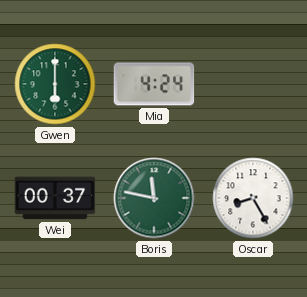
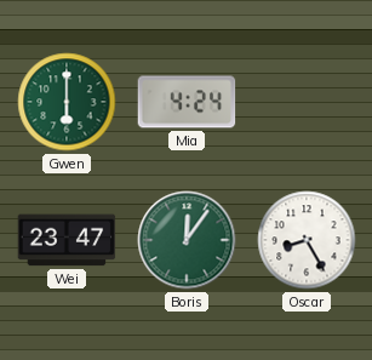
Wei: 00:37 -> 23:47 (67, 240)
Boris: 11:47 -> 12:06 (187, 240)
